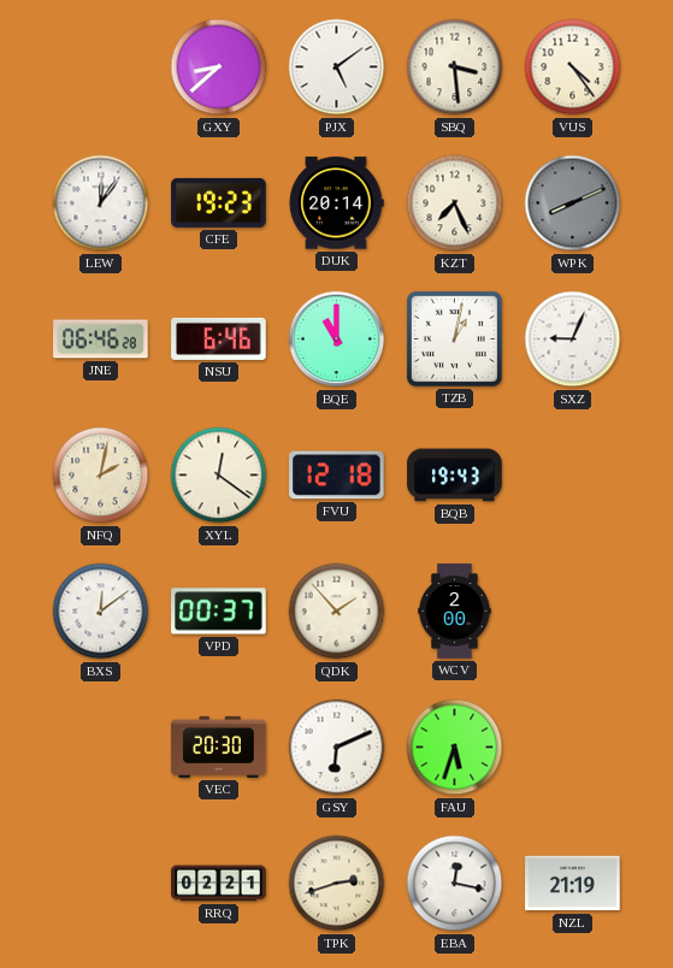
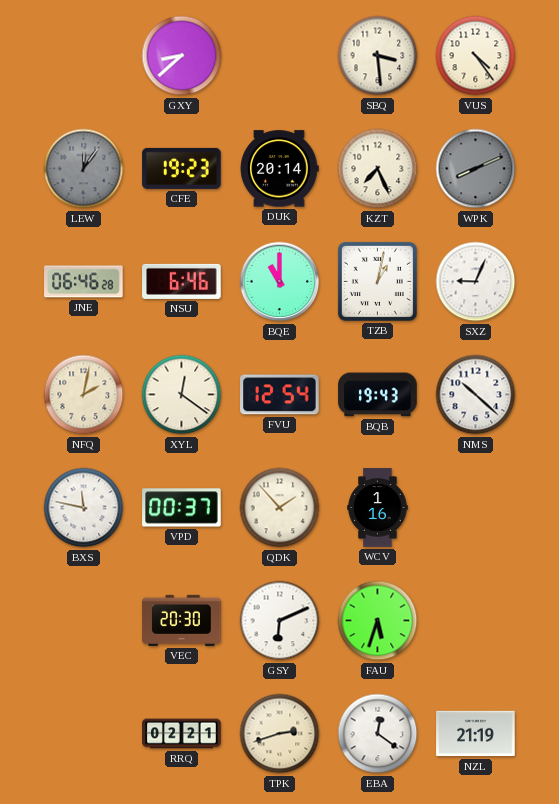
PJX: 5:09 -> none (337, 67)
LEW dial: white -> grey (84, 169)
FVU: 12:18 -> 12:54 (280, 395)
NMS: none -> 10:22 (476, 395)
BXS: 12:09 -> 11:47 (84, 508)
WCV: 2:00 -> 1:16 (378, 508)
EBA: 12:17 -> 12:21 (378, 734)
